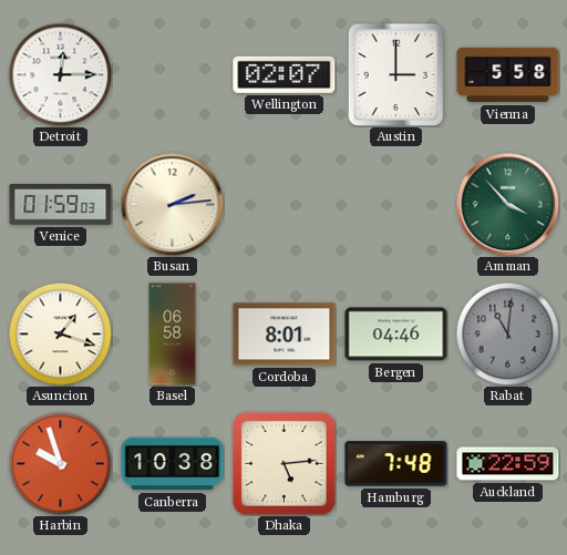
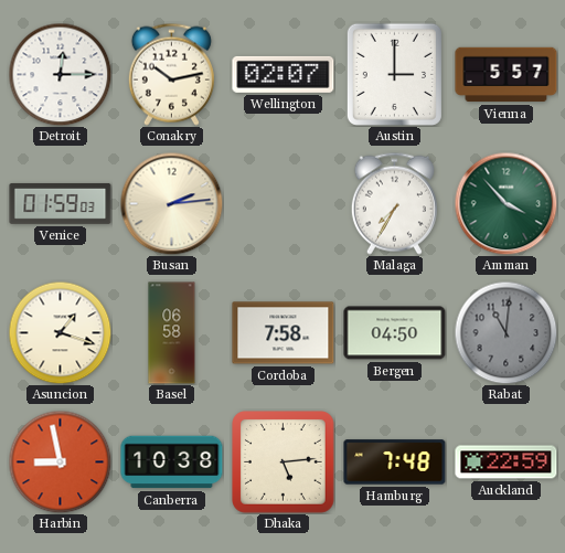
Conakry: none -> 10:13 (171, 74)
Vienna: 5:58 -> 5:57 (507, 75)
Malaga: none -> 7:35 (394, 203)
Cordoba: 8:01 -> 7:58 (284, 333)
Bergen: 04:46 -> 04:50 (395, 333)
Harbin: 9:57 -> 8:58 (60, 461)
